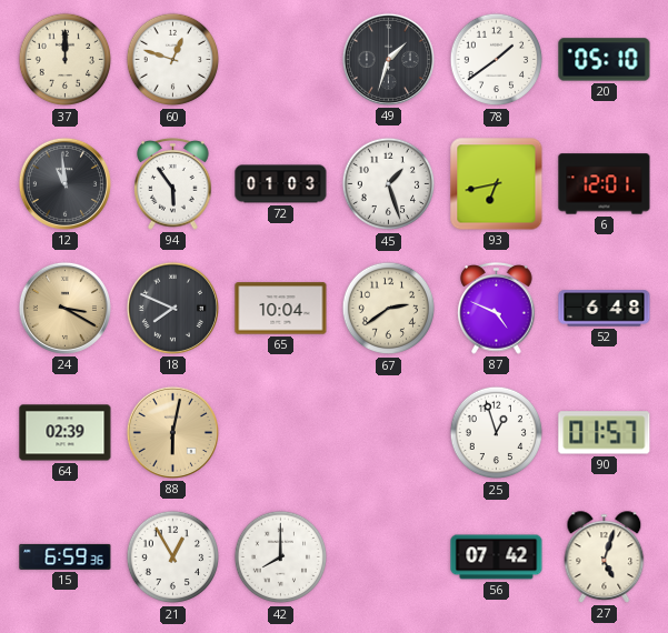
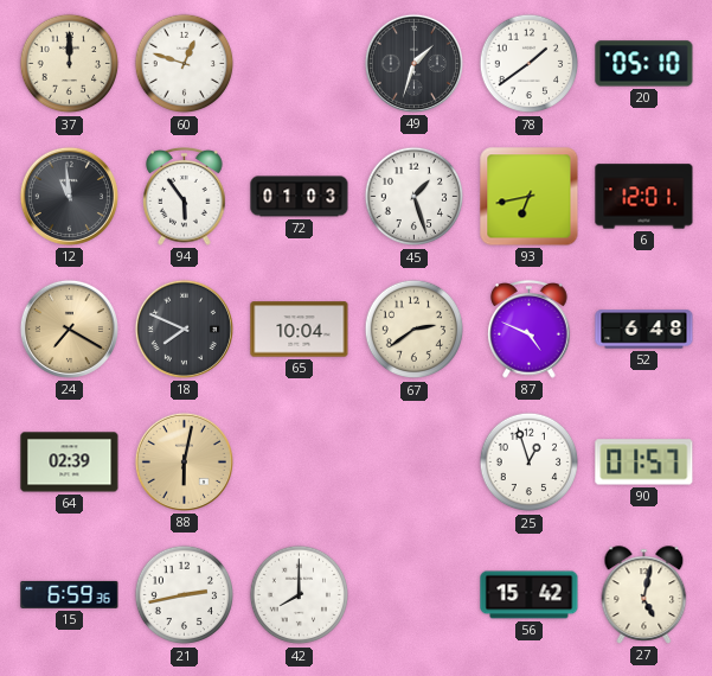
24: 3:20 -> 7:20 (69, 329)
21: 12:55 -> 2:43 (185, 595)
56: 07:42 -> 15:42 (530, 595)
27: 5:03 -> 5:02 (644, 595)
